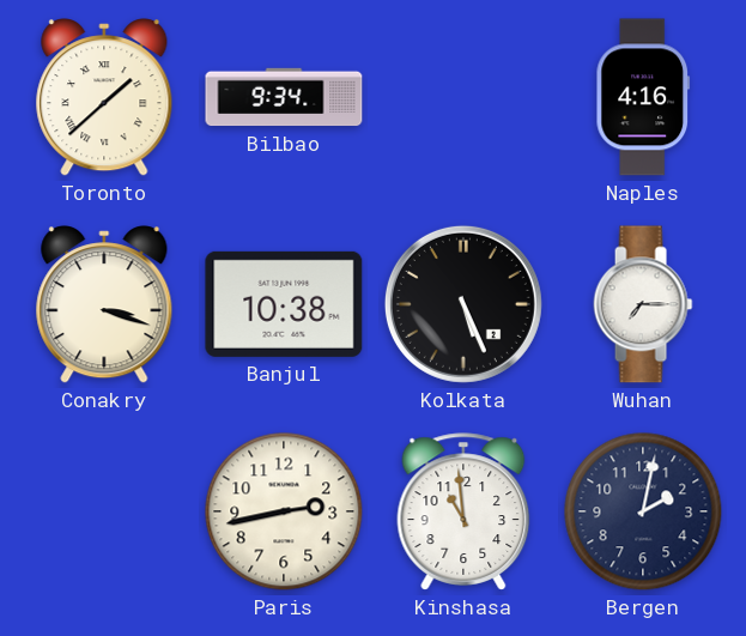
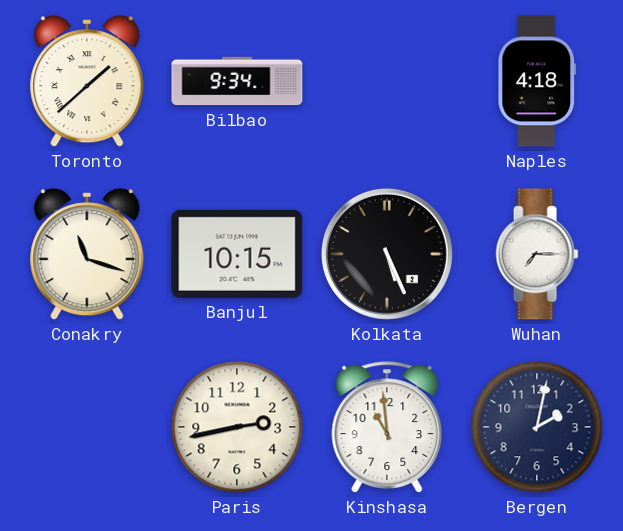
Naples: 4:16 -> 4:18 (537, 81)
Conakry: 3:18 -> 11:18 (87, 254)
Banjul: 10:38 -> 10:15 (237, 254)
